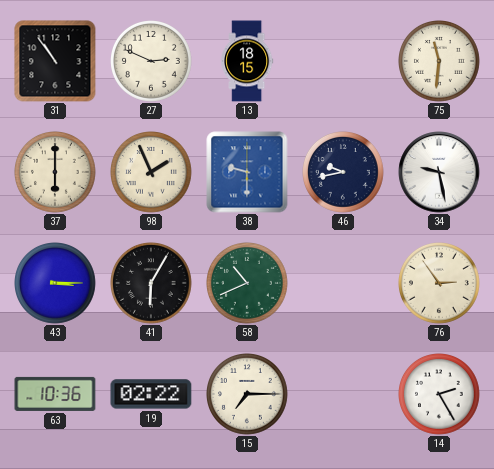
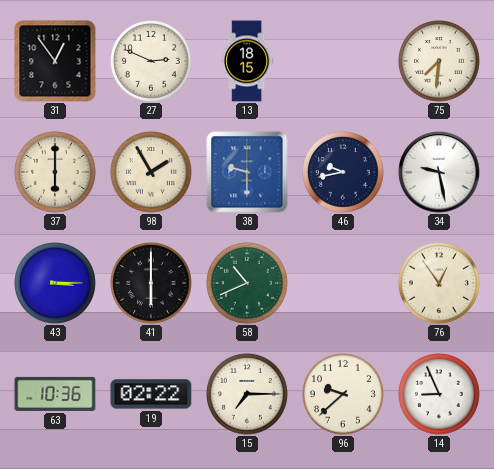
31: 10:54 -> 12:54 (55, 61)
75: 11:31 -> 7:31 (440, 62)
98: 1:56 -> 1:55 (152, 173)
41: 6:05 -> 6:00 (152, 284)
76: 2:54 -> 12:54 (440, 284)
96: none -> 9:38 (344, 395)
14: 2:25 -> 8:56 (440, 395)
